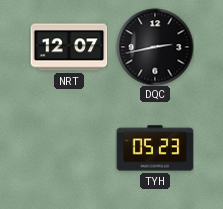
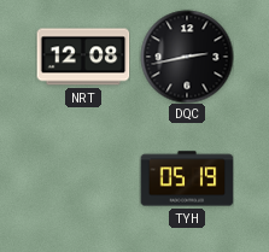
NRT: 12:07 -> 12:08 (83, 57)
TYH: 05:23 -> 05:19 (187, 178)
